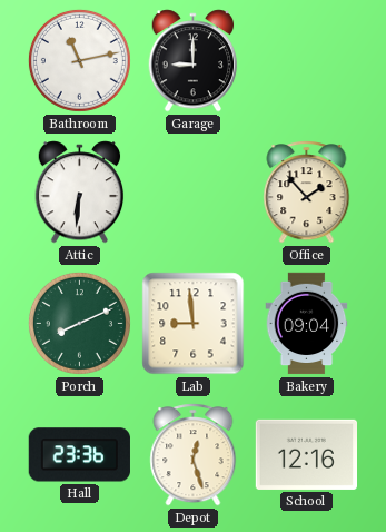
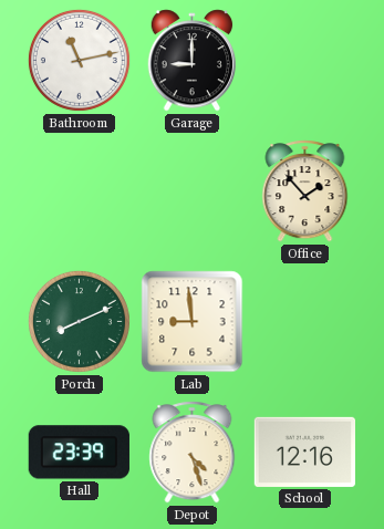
Attic: 6:31 -> none (80, 193)
Bakery: 09:04 -> none (307, 324)
Hall: 23:36 -> 23:39 (79, 453)
Depot: 12:27 -> 4:27 (193, 453)
